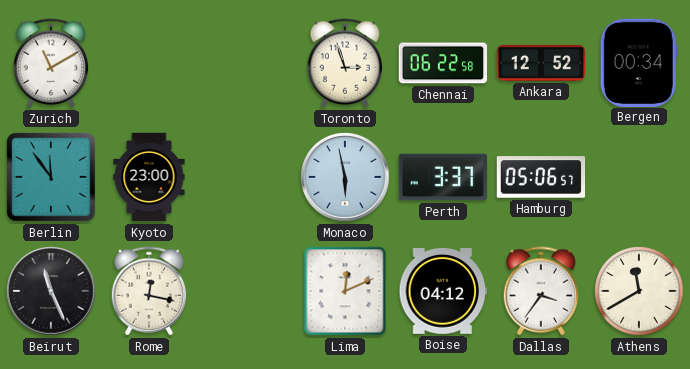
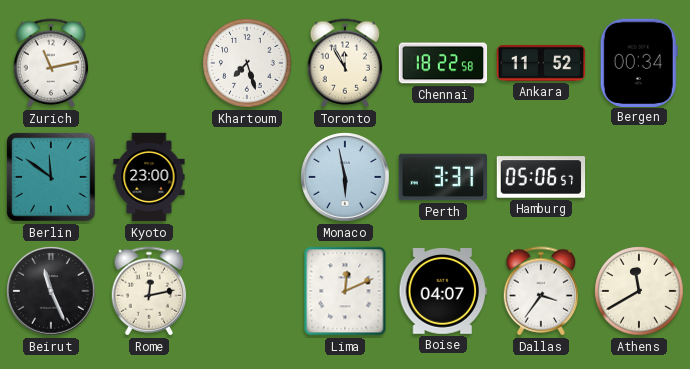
Zurich: 11:10 -> 11:13 (51, 63)
Khartoum: none -> 7:27 (247, 63)
Toronto: 2:57 -> 11:55 (345, 63)
Chennai: 06:22 -> 18:22 (443, 63)
Ankara: 12:52 -> 11:52 (541, 63)
Berlin: 11:54 -> 11:51 (51, 177)
Rome: 12:17 -> 12:13 (149, 291)
Boise: 04:12 -> 04:07 (443, 292)
